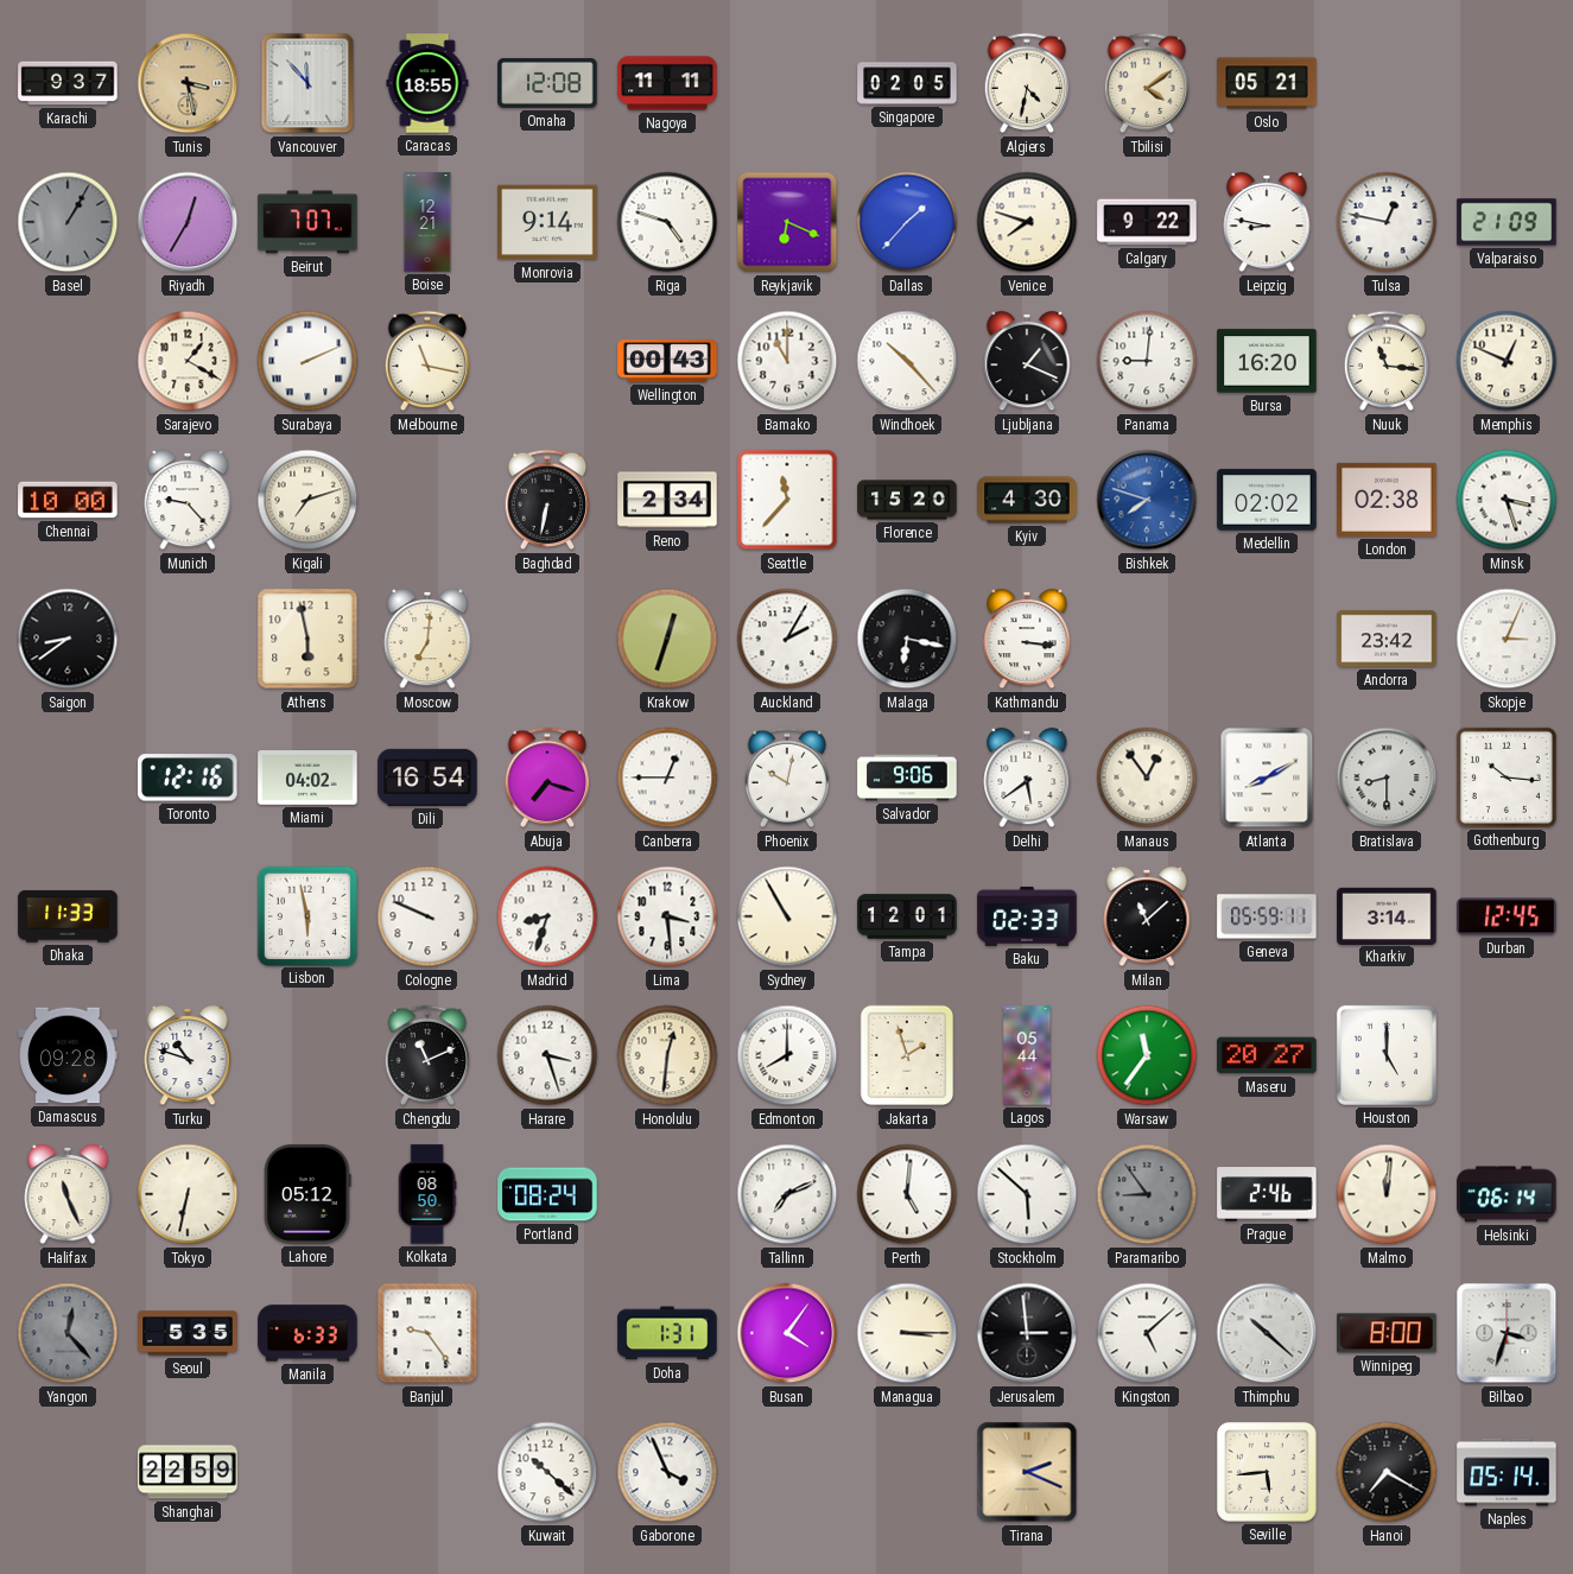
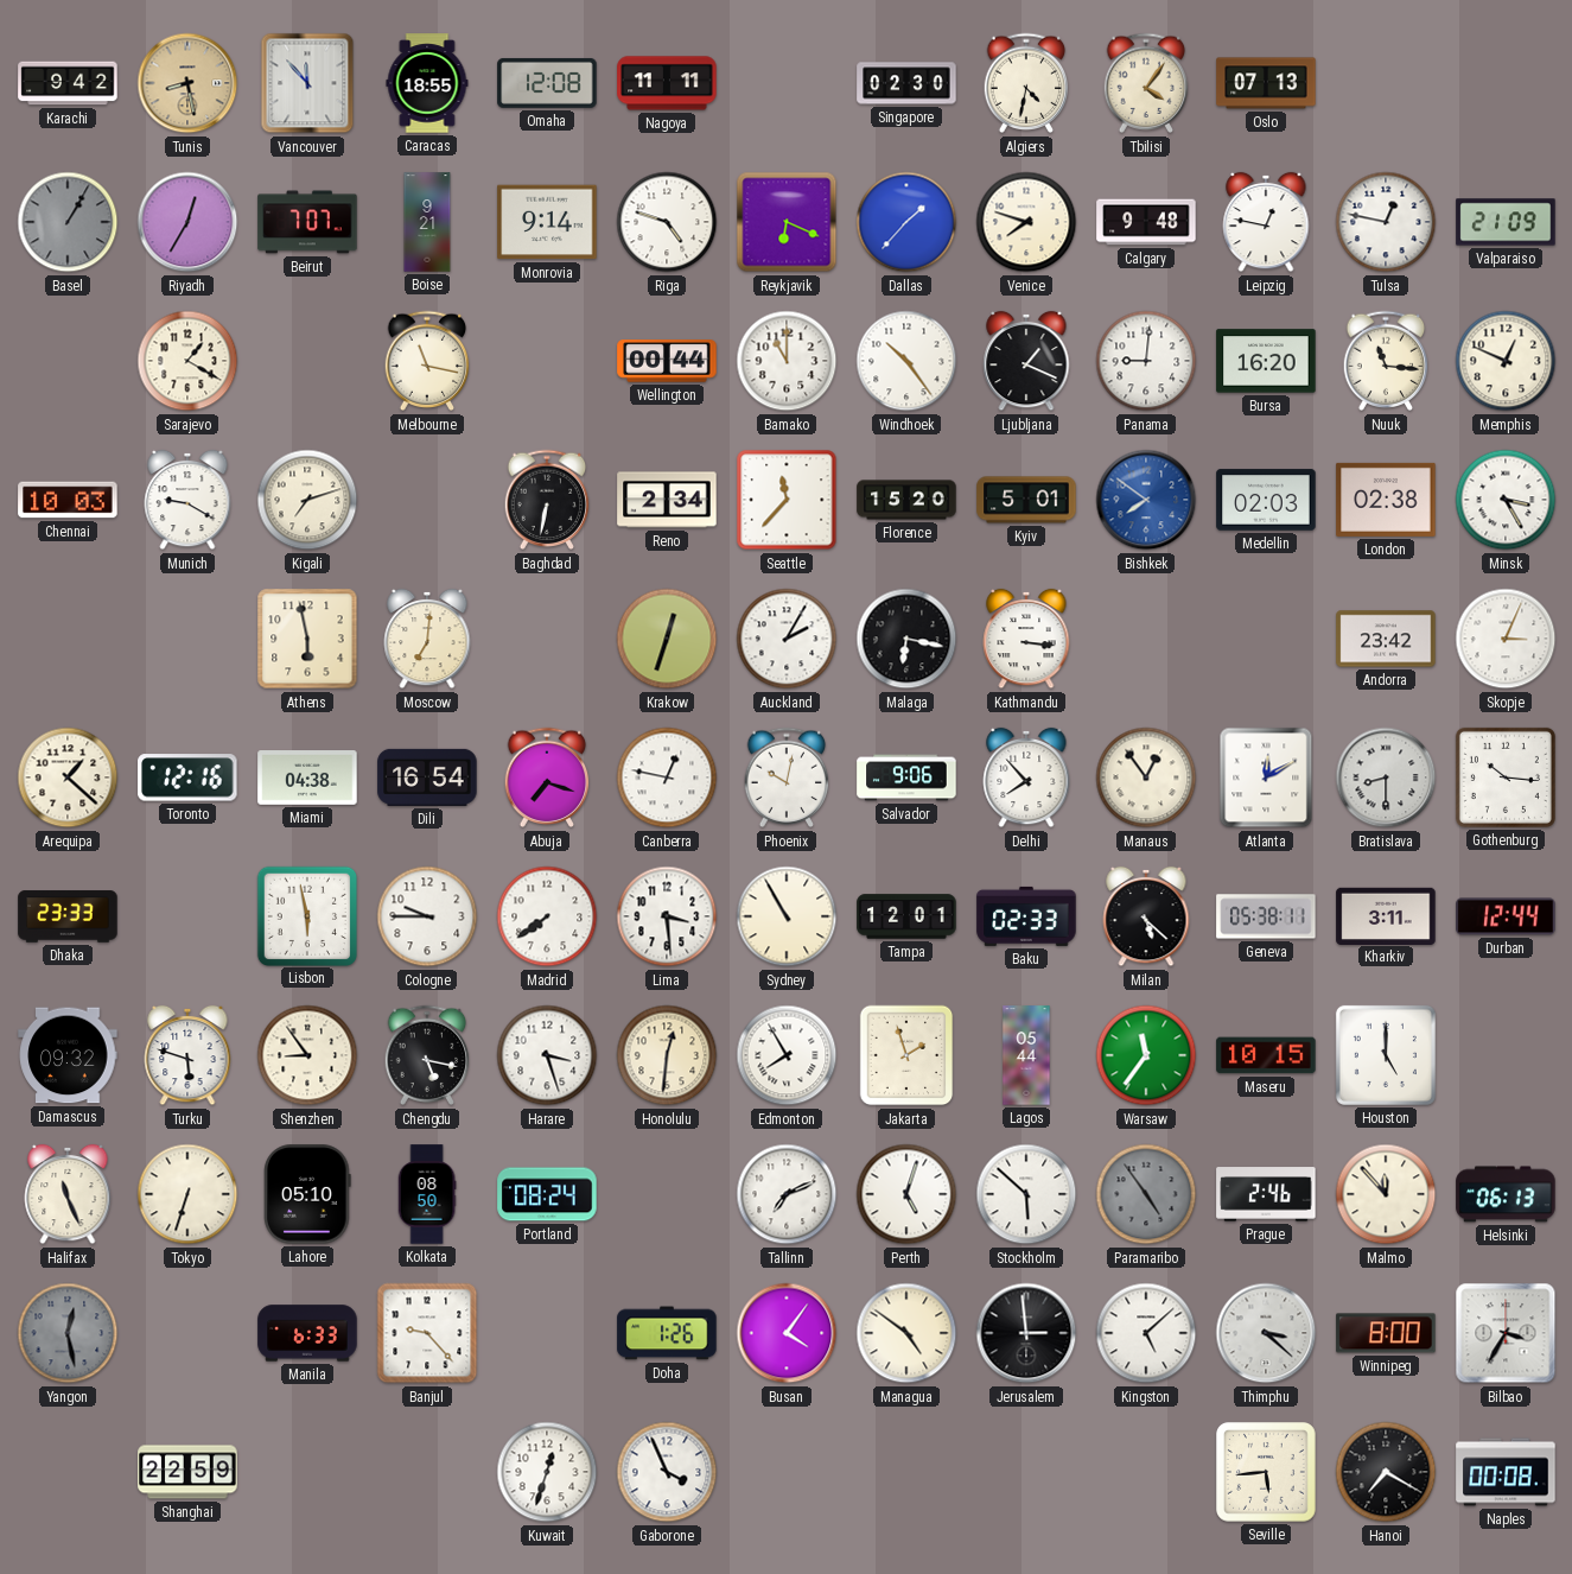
Karachi: 9:37 -> 9:42 (68, 83)
Tunis: 3:28 -> 8:28 (187, 83)
Singapore: 02:05 -> 02:30 (906, 83)
Tbilisi: 4:09 -> 4:06 (1146, 83)
Oslo: 05:21 -> 07:13 (1266, 83)
Boise: 12:21 -> 9:21 (427, 222)
Calgary: 9:22 -> 9:48 (1146, 222)
Leipzig: 8:47 -> 12:47 (1266, 222)
Surabaya: 2:11 -> none (307, 361)
Wellington: 00:43 -> 00:44 (667, 361)
Windhoek: 10:23 -> 10:24 (906, 361)
Chennai: 10:00 -> 10:03 (68, 500)
Munich: 9:23 -> 9:20 (187, 500)
Kyiv: 4:30 -> 5:01 (1026, 500)
Bishkek: 7:48 -> 7:51 (1146, 500)
Medellin: 02:02 -> 02:03 (1266, 500)
Minsk: 3:27 -> 3:25 (1506, 500)
Saigon: 8:39 -> none (68, 639)
Arequipa: none -> 1:22 (68, 778)
Miami: 04:02 -> 04:38 (307, 779)
Canberra: 12:45 -> 12:47 (667, 778)
Delhi: 5:39 -> 7:53 (1026, 778)
Atlanta: 8:10 -> 12:10 (1266, 778)
Dhaka: 11:33 -> 23:33 (68, 916)
Cologne: 9:49 -> 9:45 (427, 916)
Madrid: 8:33 -> 7:39 (547, 916)
Milan: 11:08 -> 5:22 (1146, 916)
Geneva: 05:59 -> 05:38 (1266, 916)
Kharkiv: 3:14 -> 3:11 (1386, 915)
Durban: 12:45 -> 12:44 (1506, 916)
Damascus: 09:28 -> 09:32 (68, 1055)
Turku: 10:48 -> 5:48 (187, 1055)
Shenzhen: none -> 8:54 (307, 1055)
Chengdu: 11:11 -> 5:17 (427, 1055)
Edmonton: 8:00 -> 7:55 (787, 1055)
Maseru: 20:27 -> 10:15 (1266, 1055)
Tokyo: 6:32 -> 6:33 (187, 1194)
Lahore: 05:12 -> 05:10 (307, 1194)
Perth: 5:01 -> 5:03 (906, 1194)
Paramaribo: 8:54 -> 4:54 (1146, 1194)
Malmo: 12:01 -> 11:53 (1386, 1194)
Helsinki: 06:14 -> 06:13 (1506, 1194)
Yangon: 12:23 -> 12:28 (68, 1333)
Seoul: 5:35 -> none (188, 1333)
Banjul: 9:24 -> 9:23 (427, 1333)
Doha: 1:31 -> 1:26 (667, 1333)
Managua: 3:15 -> 4:51 (906, 1333)
Thimphu: 10:22 -> 3:22 (1266, 1333)
Bilbao: 3:33 -> 3:35 (1506, 1333)
Kuwait: 10:22 -> 12:33 (547, 1472)
Tirana: 2:19 -> none (1027, 1472)
Naples: 05:14 -> 00:08 (1506, 1472)
